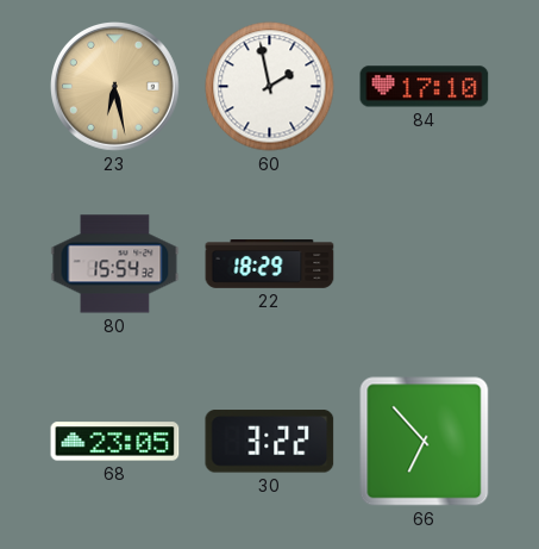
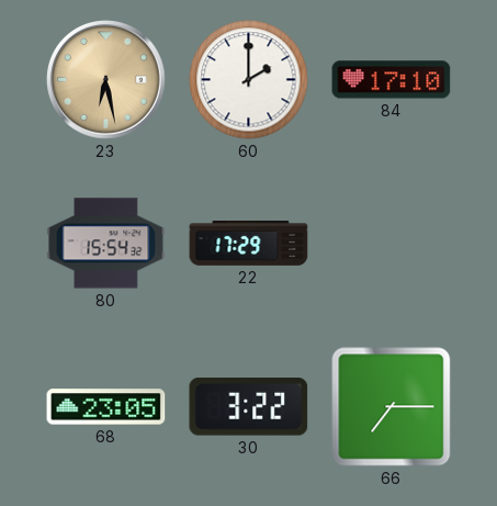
60: 1:58 -> 2:00 (249, 80)
22: 18:29 -> 17:29 (249, 244)
66: 6:53 -> 7:15 (392, 407)
